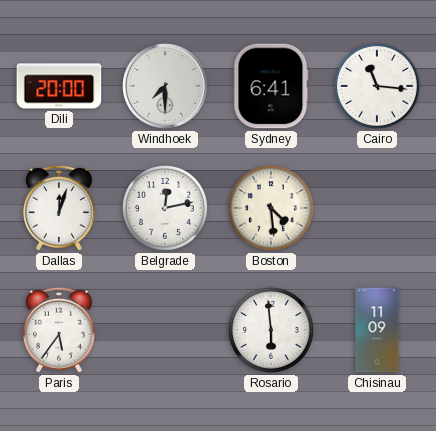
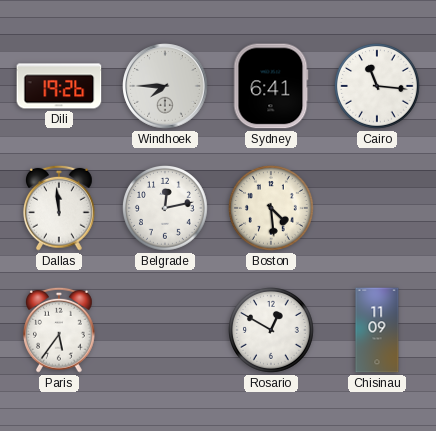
Dili: 20:00 -> 19:26 (59, 86)
Windhoek: 7:30 -> 7:45 (165, 86)
Dallas: 12:03 -> 11:59 (60, 208)
Rosario: 5:59 -> 12:50 (272, 331)
